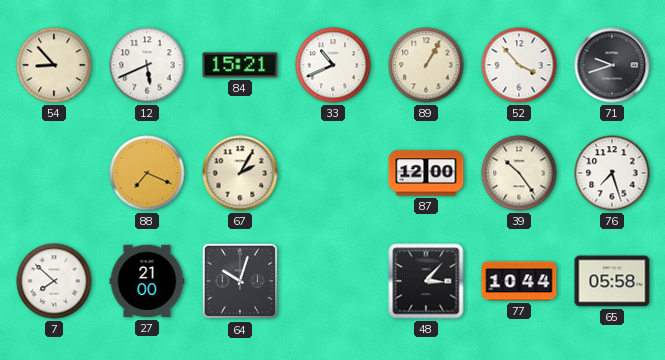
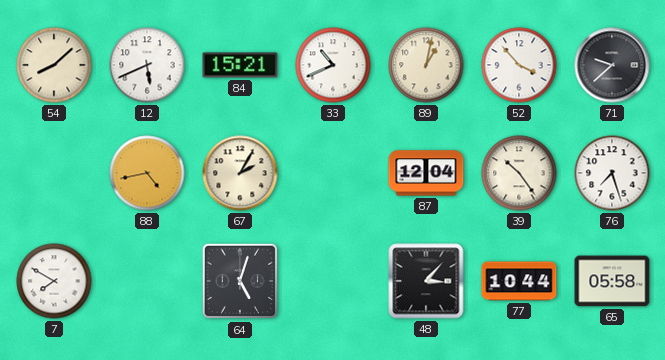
54: 8:53 -> 8:08 (54, 65)
89: 1:05 -> 1:02 (426, 65)
71: 9:42 -> 9:38 (612, 65)
88: 7:19 -> 4:43 (147, 173)
87: 12:00 -> 12:04 (426, 173)
7: 7:52 -> 7:50 (54, 281)
27: 21:00 -> none (147, 281)
64: 10:03 -> 5:03 (240, 281)
